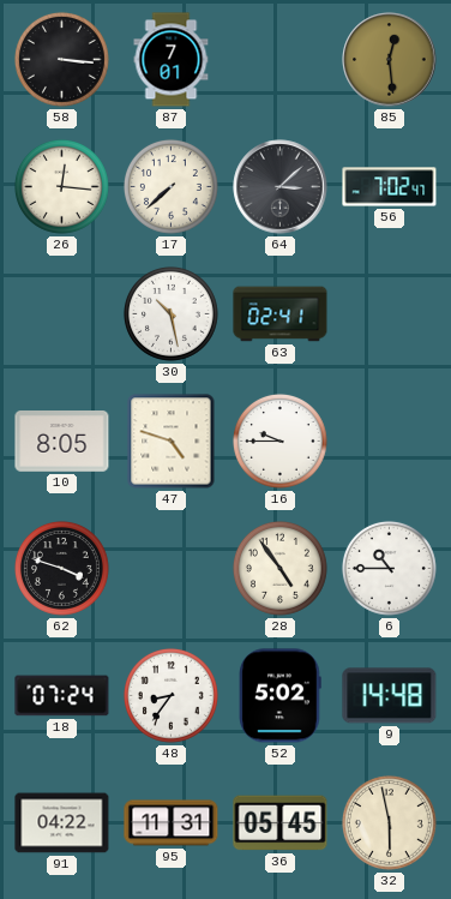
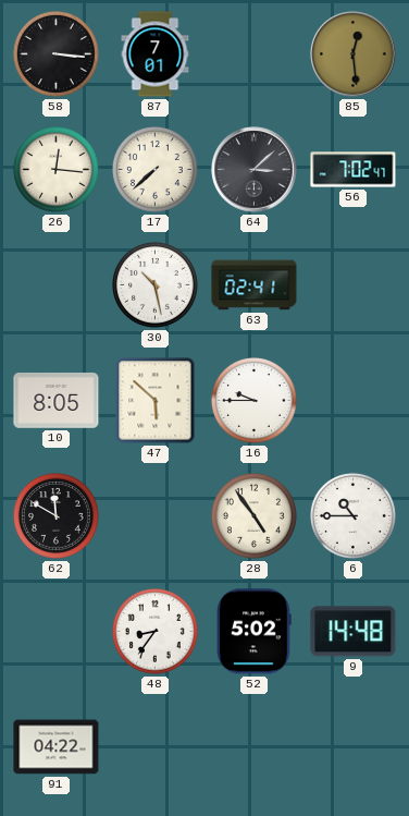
47: 4:48 -> 5:52 (156, 401)
62: 3:48 -> 11:50 (55, 515)
18: 07:24 -> none (62, 696)
95: 11:31 -> none (172, 823)
36: 05:45 -> none (281, 823)
32: 5:58 -> none (389, 822)
